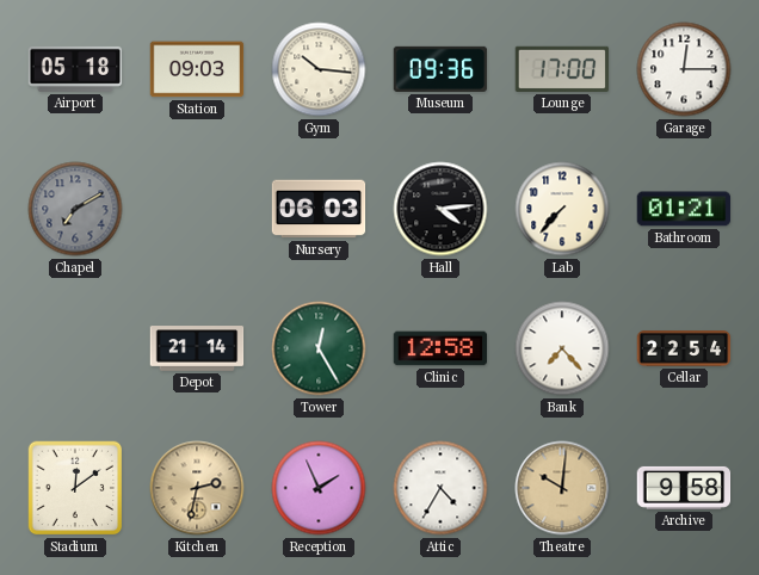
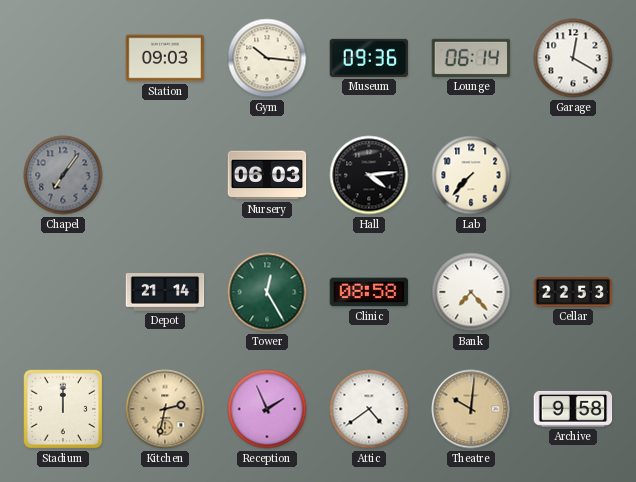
Airport: 05:18 -> none (75, 69)
Lounge: 17:00 -> 06:14 (471, 58)
Garage: 12:15 -> 12:20 (573, 58)
Chapel: 7:10 -> 7:06 (63, 175)
Bathroom: 01:21 -> none (684, 209)
Clinic: 12:58 -> 08:58 (369, 292)
Cellar: 22:54 -> 22:53 (573, 292)
Stadium: 12:09 -> 12:00 (63, 409)
Attic: 4:35 -> 4:39 (369, 409)
